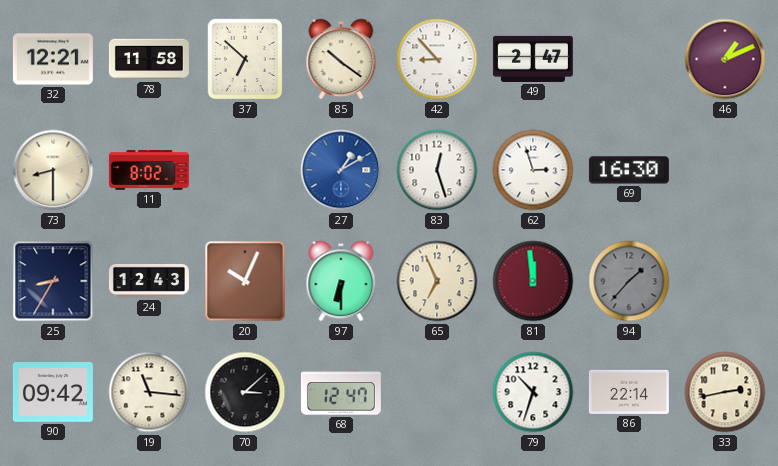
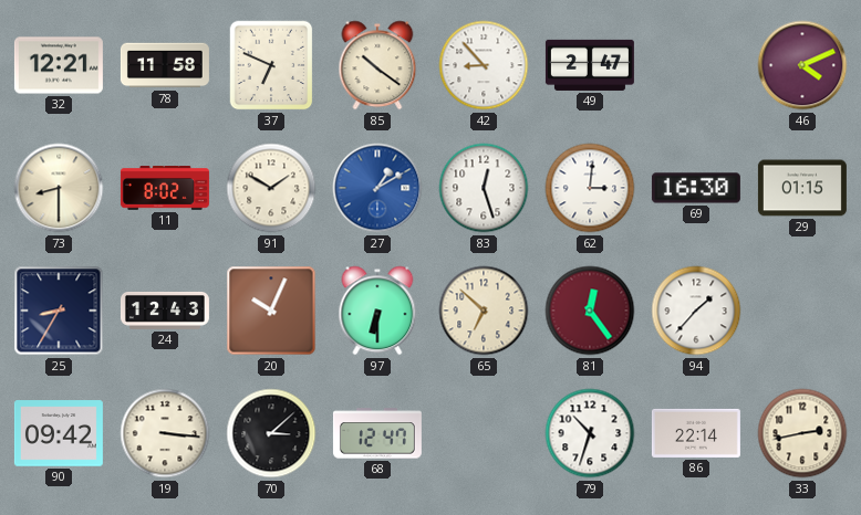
37: 6:52 -> 6:49 (271, 65)
46: 1:11 -> 4:11 (802, 65)
91: none -> 1:50 (271, 188)
62: 2:57 -> 3:01 (590, 188)
29: none -> 01:15 (802, 188)
65: 6:56 -> 6:52 (484, 311)
81: 11:59 -> 12:24 (590, 311)
94 dial: grey -> white (696, 311)
19: 11:16 -> 3:16 (165, 433)
